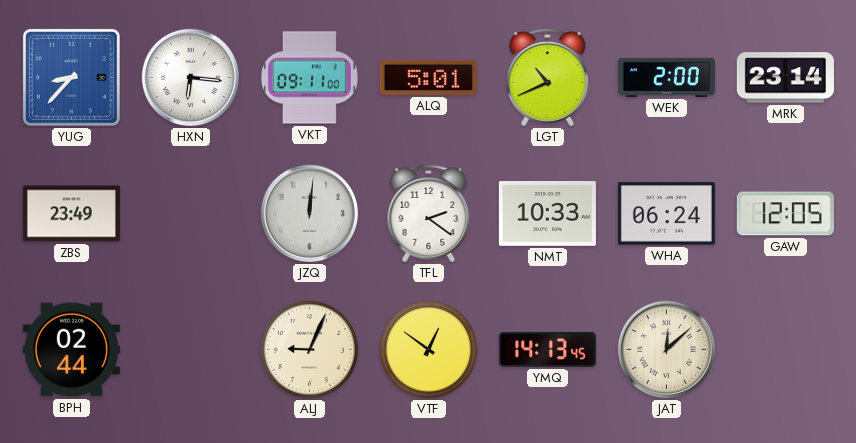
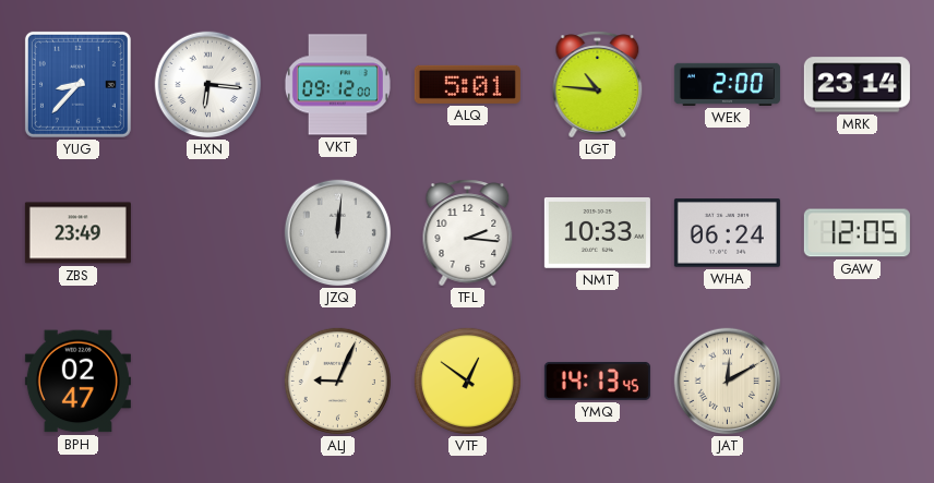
VKT: 09:11 -> 09:12 (337, 85)
LGT: 10:41 -> 10:46 (598, 85)
TFL: 2:21 -> 2:16 (468, 233)
BPH: 02:44 -> 02:47 (77, 382)
JAT: 12:08 -> 12:10 (728, 382)
